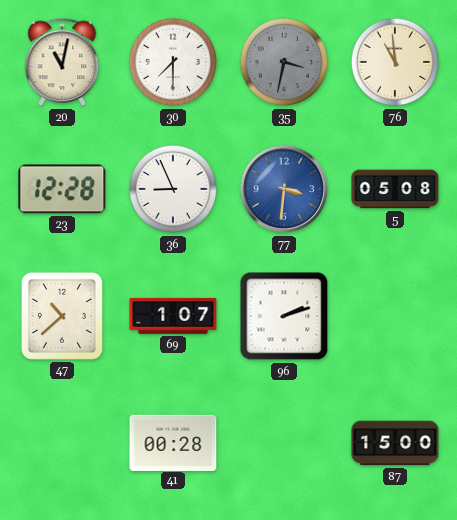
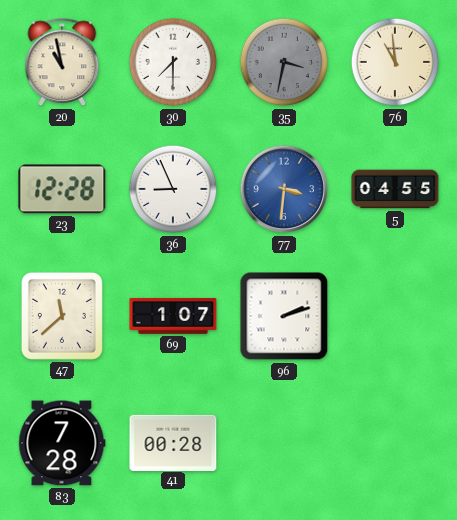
20: 11:02 -> 10:58 (62, 63)
5: 05:08 -> 04:55 (395, 189)
47: 10:38 -> 11:38 (62, 316)
83: none -> 7:28 (62, 443)
87: 15:00 -> none (395, 443)
